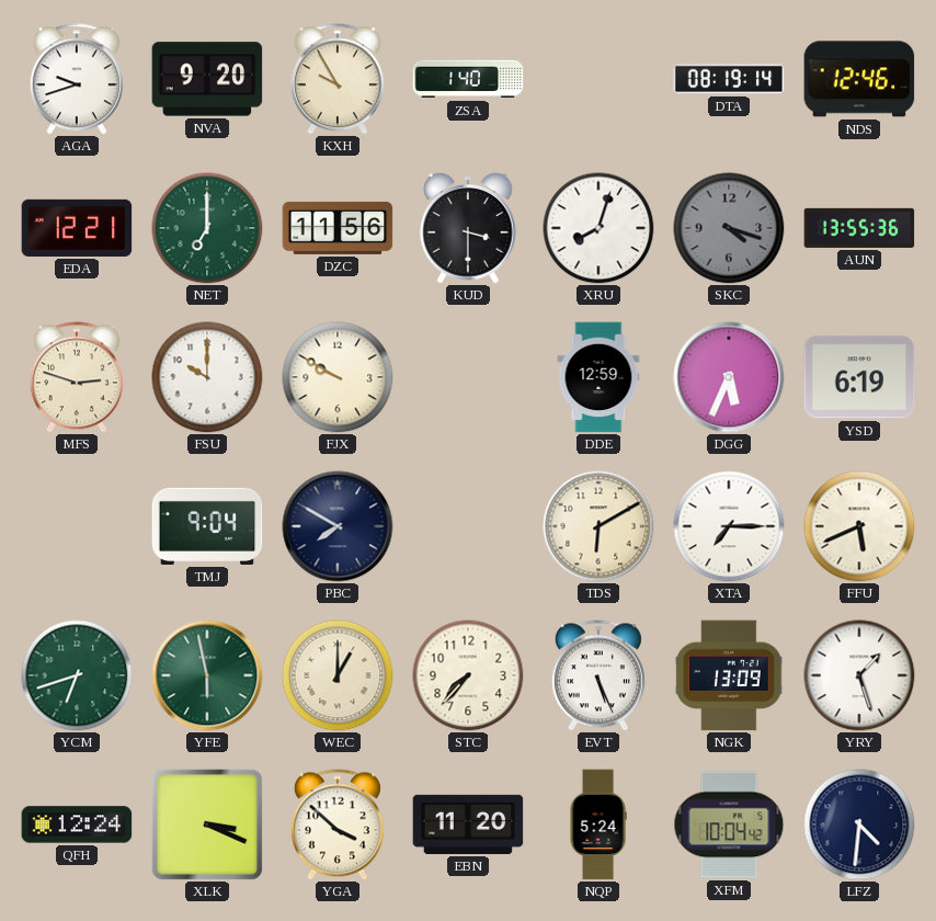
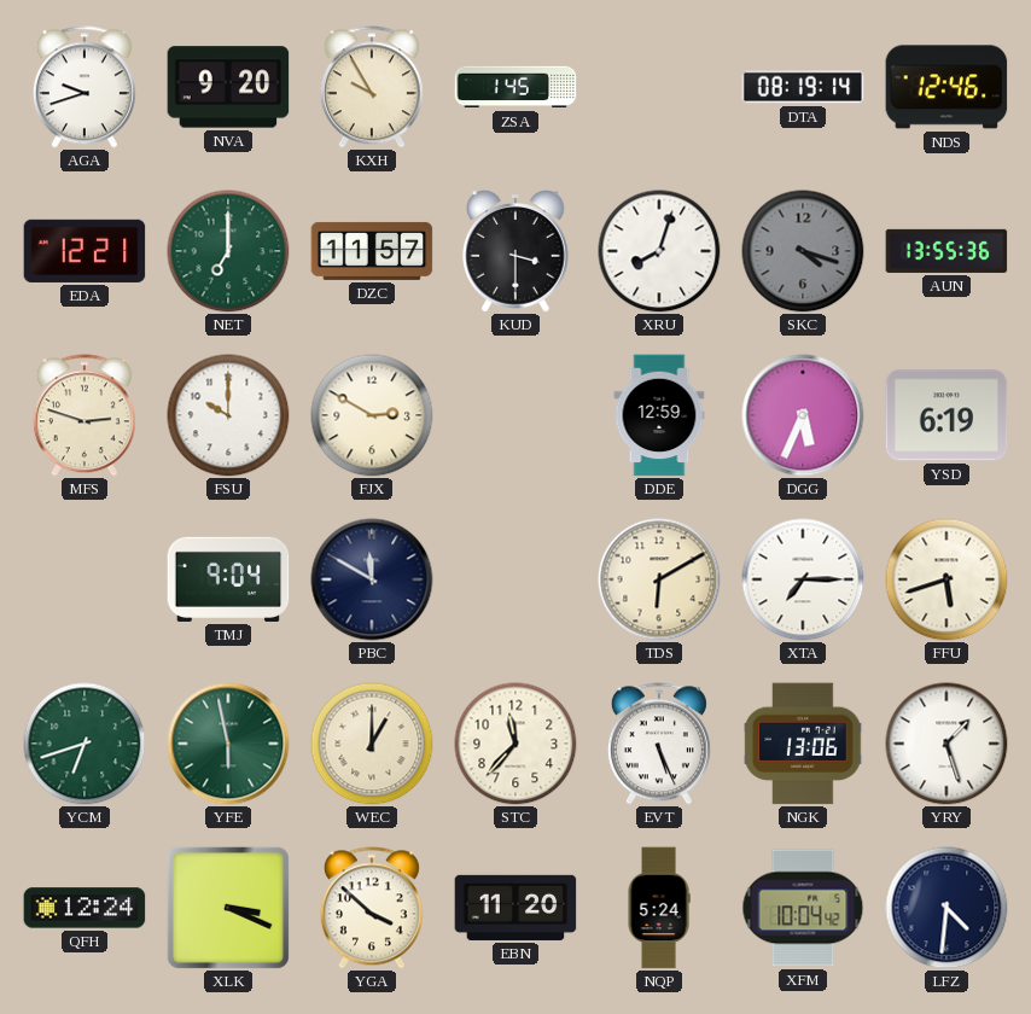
ZSA: 1:40 -> 1:45 (515, 87)
DZC: 11:56 -> 11:57 (372, 251)
FJX: 9:50 -> 2:50 (372, 415)
PBC: 7:50 -> 11:50 (372, 579)
FFU: 5:41 -> 5:42 (946, 579)
STC: 7:37 -> 11:37 (515, 744)
NGK: 13:09 -> 13:06 (803, 744)
